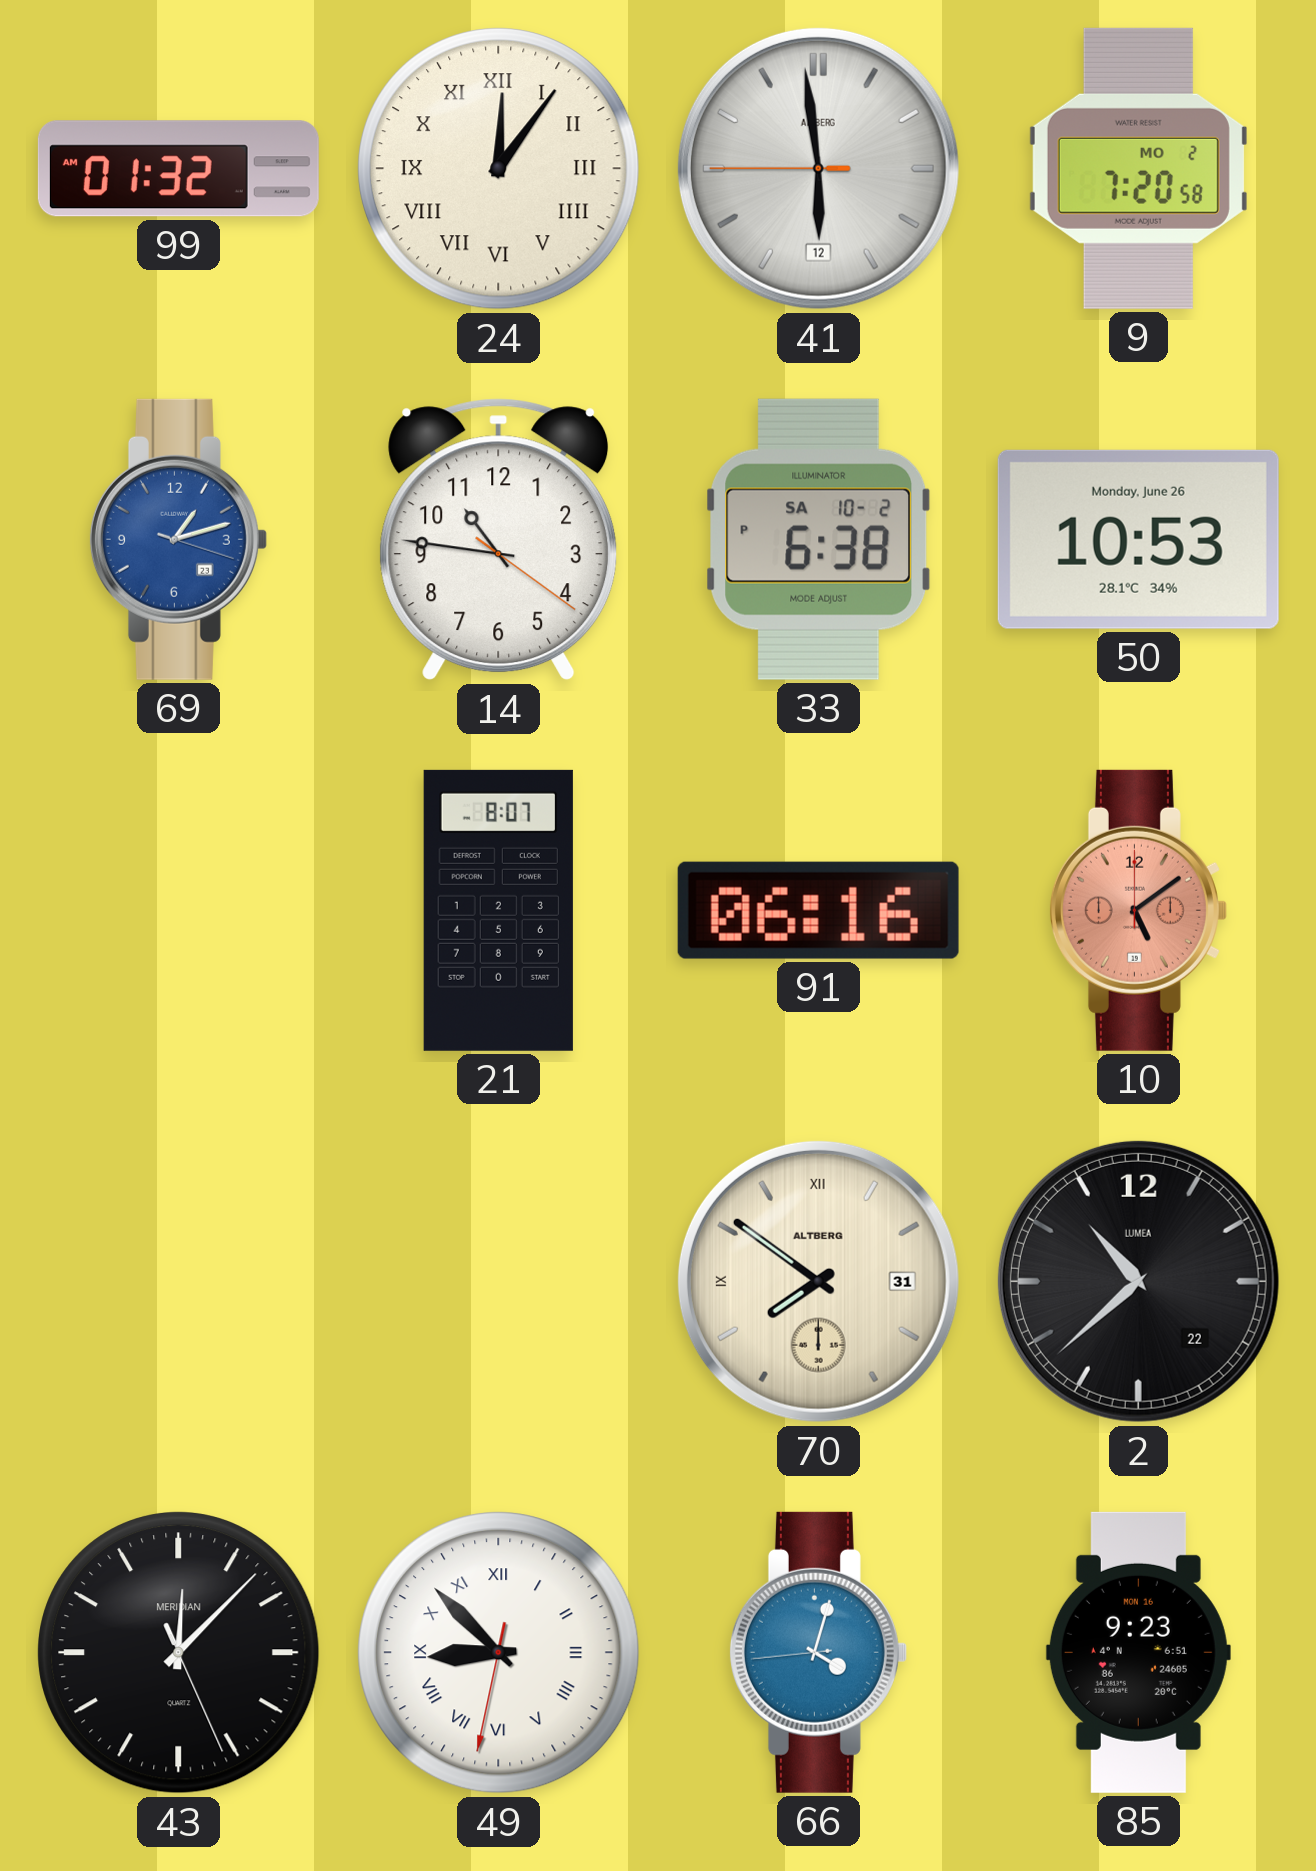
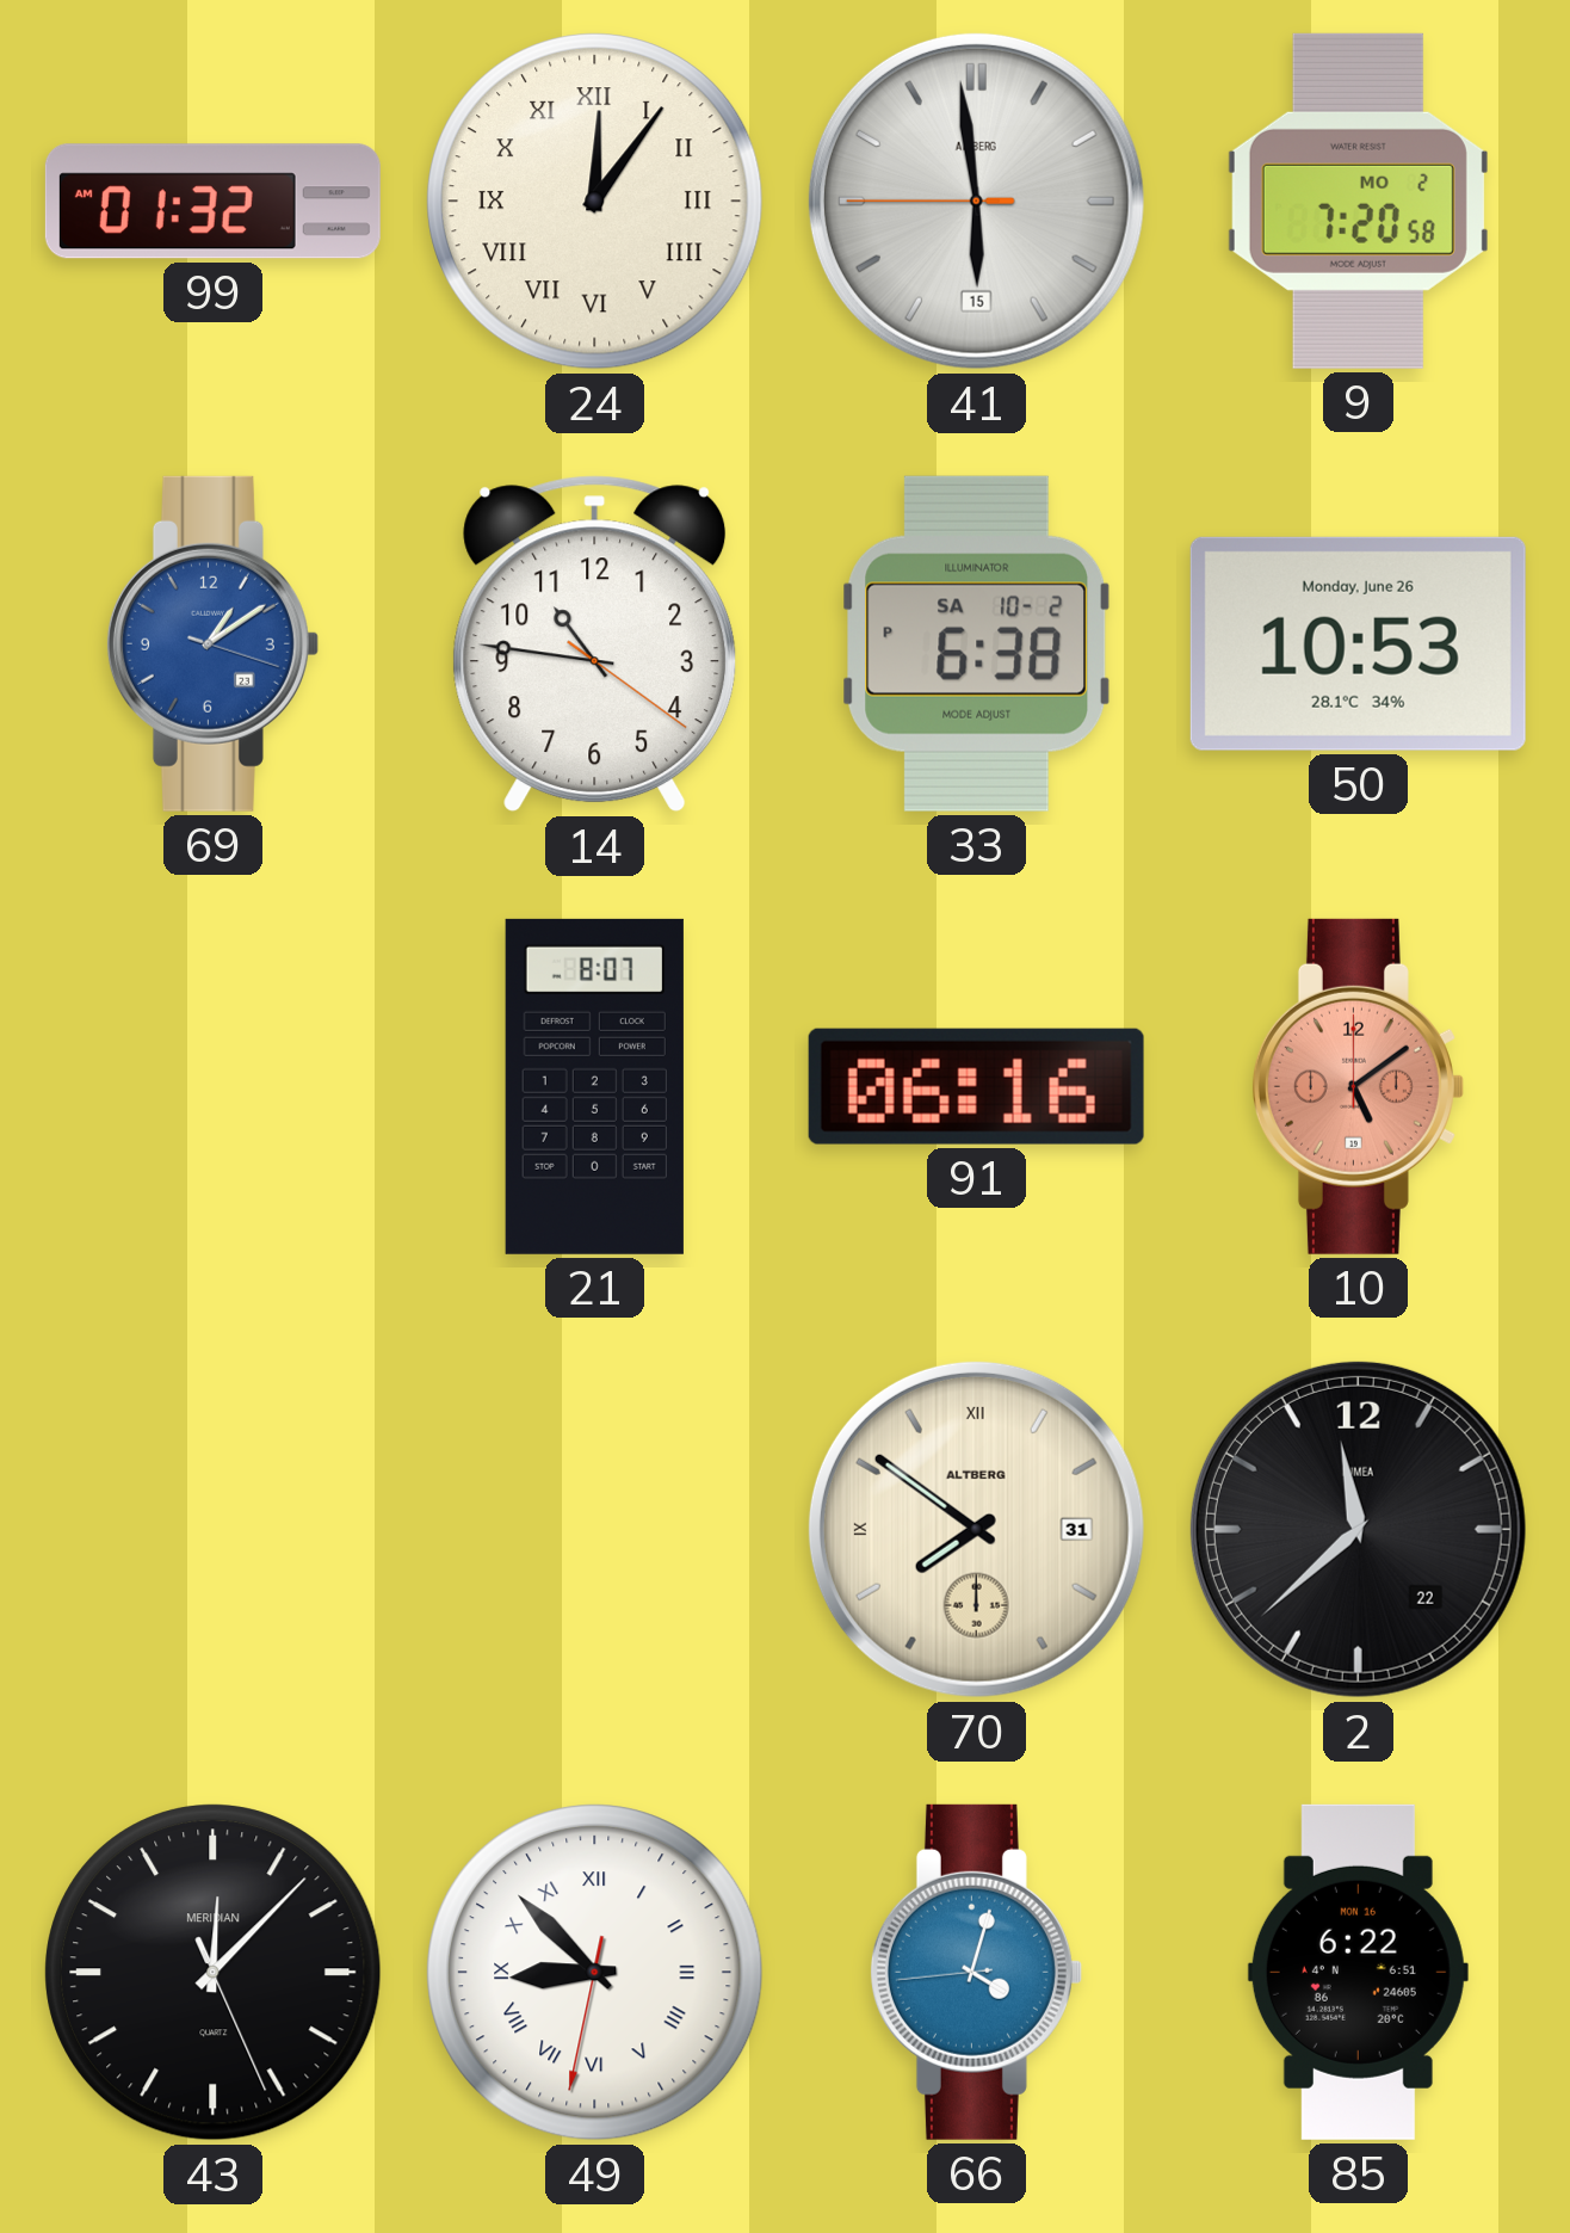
41 date: 12 -> 15 (976, 201)
69: 1:12 -> 1:09 (212, 643)
2: 10:38 -> 11:38 (1358, 1529)
85: 9:23 -> 6:22 (1358, 1972)
